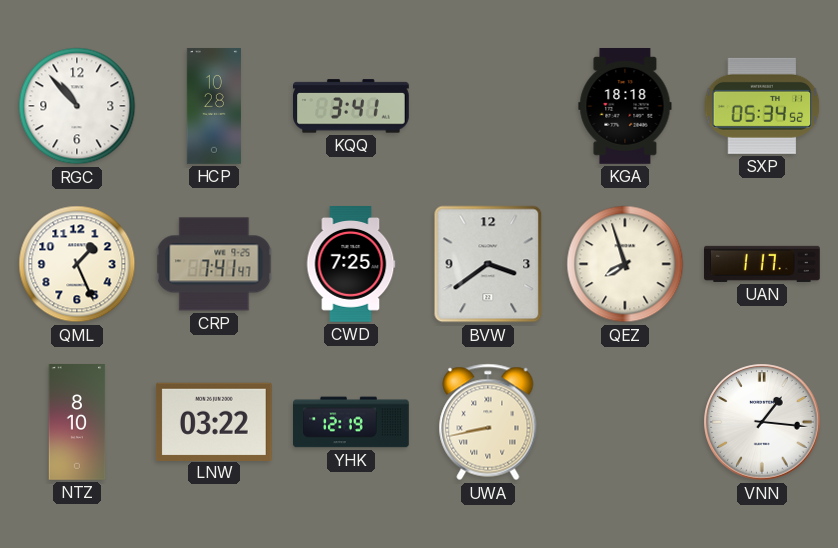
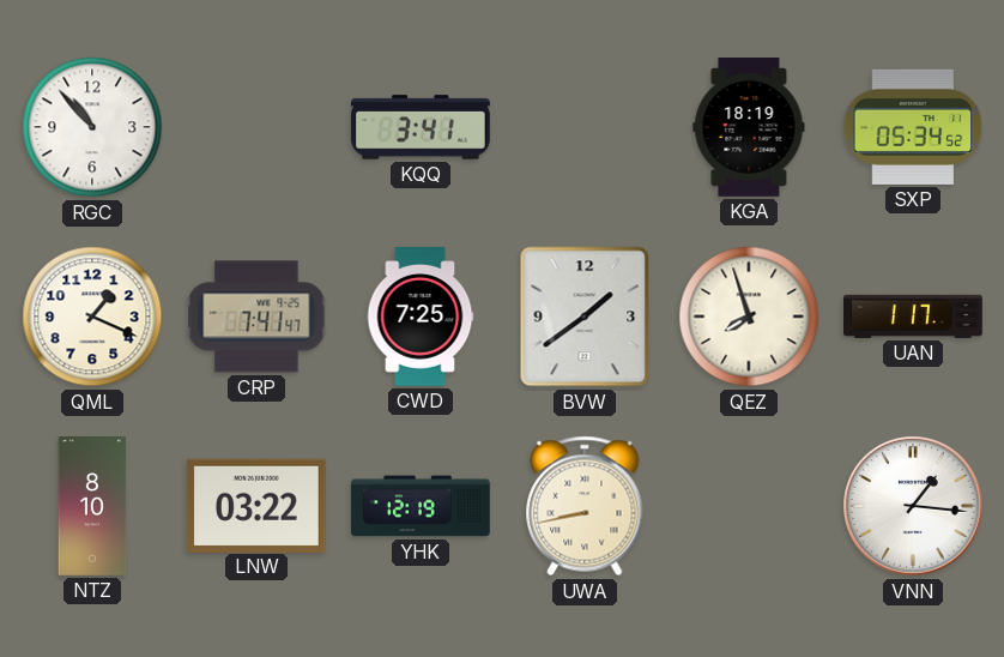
HCP: 10:28 -> none (214, 106)
KGA: 18:18 -> 18:19 (749, 128)
QML: 1:26 -> 1:19 (92, 317)
BVW: 3:39 -> 1:39 (585, 317)
